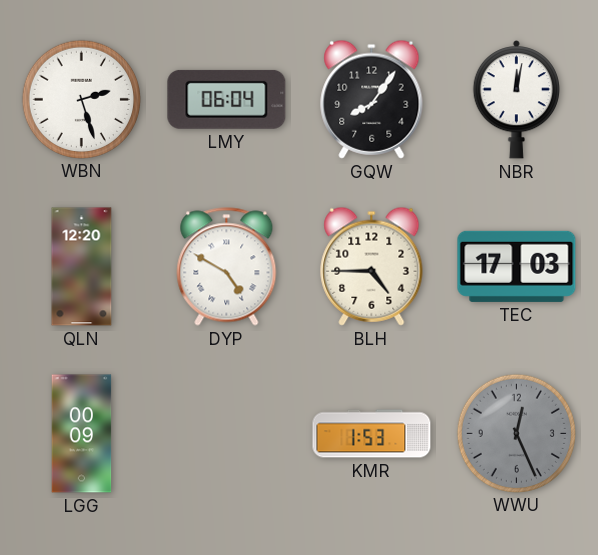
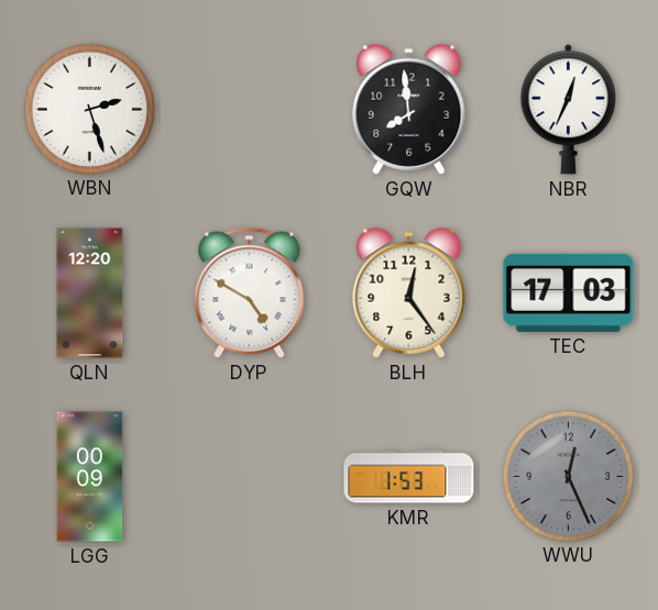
LMY: 06:04 -> none (227, 99)
GQW: 8:06 -> 7:59 (409, 109)
NBR: 12:02 -> 12:34 (568, 110)
BLH: 4:45 -> 12:24 (409, 292)
